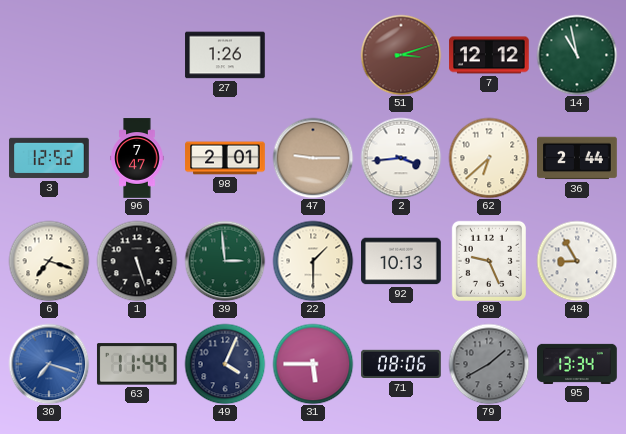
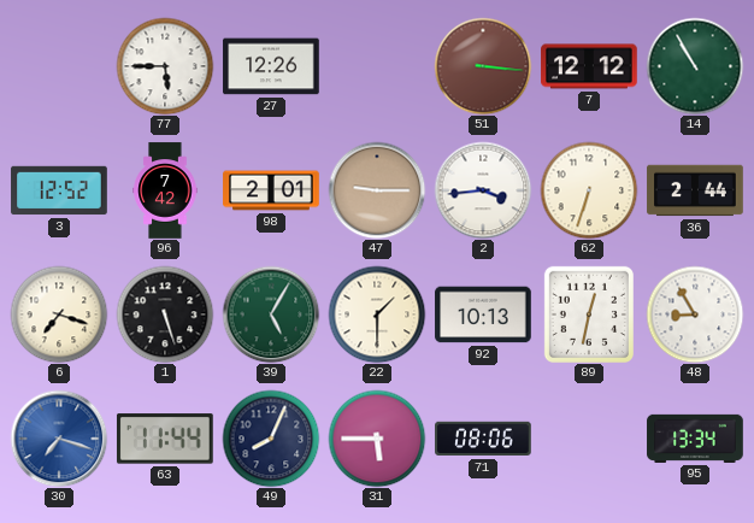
77: none -> 5:45 (165, 66)
27: 1:26 -> 12:26 (271, 66)
51: 3:12 -> 3:16 (483, 66)
14: 10:58 -> 10:55 (695, 66)
96: 7:47 -> 7:42 (165, 190)
62: 6:38 -> 6:33 (589, 190)
39: 2:59 -> 5:05 (271, 315)
89: 9:26 -> 12:32 (589, 315)
49: 4:04 -> 8:04 (271, 439)
79: 1:40 -> none (489, 364)
